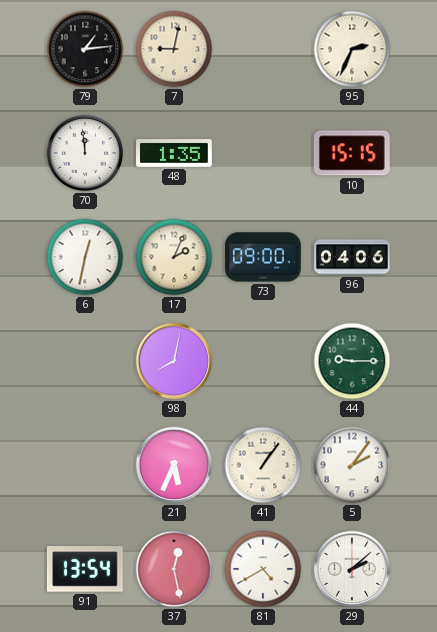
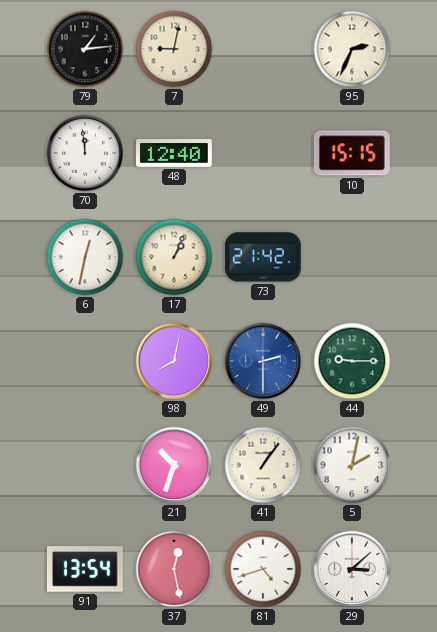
48: 1:35 -> 12:40 (175, 154)
17: 2:04 -> 1:04 (174, 257)
73: 09:00 -> 21:42 (264, 257)
96: 04:06 -> none (352, 257)
49: none -> 2:30 (263, 361)
21: 5:34 -> 10:33 (174, 465)
5: 2:06 -> 2:02 (352, 465)
81: 4:40 -> 4:42 (263, 569)
29: 2:08 -> 3:08 (352, 569)
